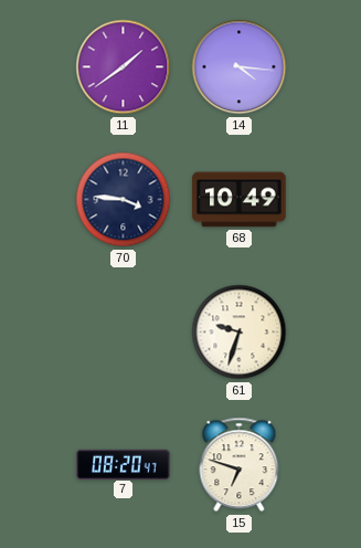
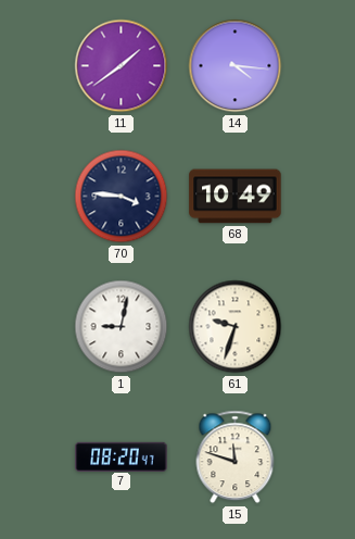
1: none -> 9:02 (122, 327)
15: 6:48 -> 11:48 (236, 457)
